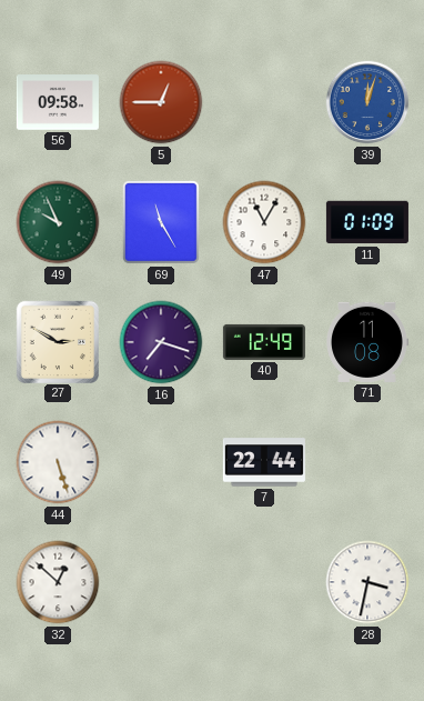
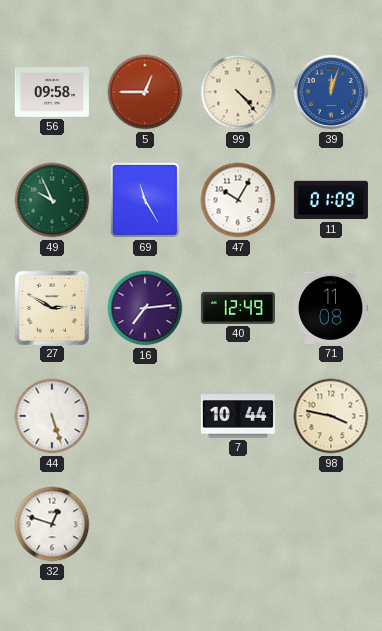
99: none -> 4:23 (238, 92)
47: 11:05 -> 10:05 (238, 200)
16: 7:18 -> 7:14 (145, 308)
7: 22:44 -> 10:44 (238, 416)
98: none -> 3:47 (331, 416)
32: 12:52 -> 12:48 (52, 524)
28: 3:32 -> none (367, 582)
